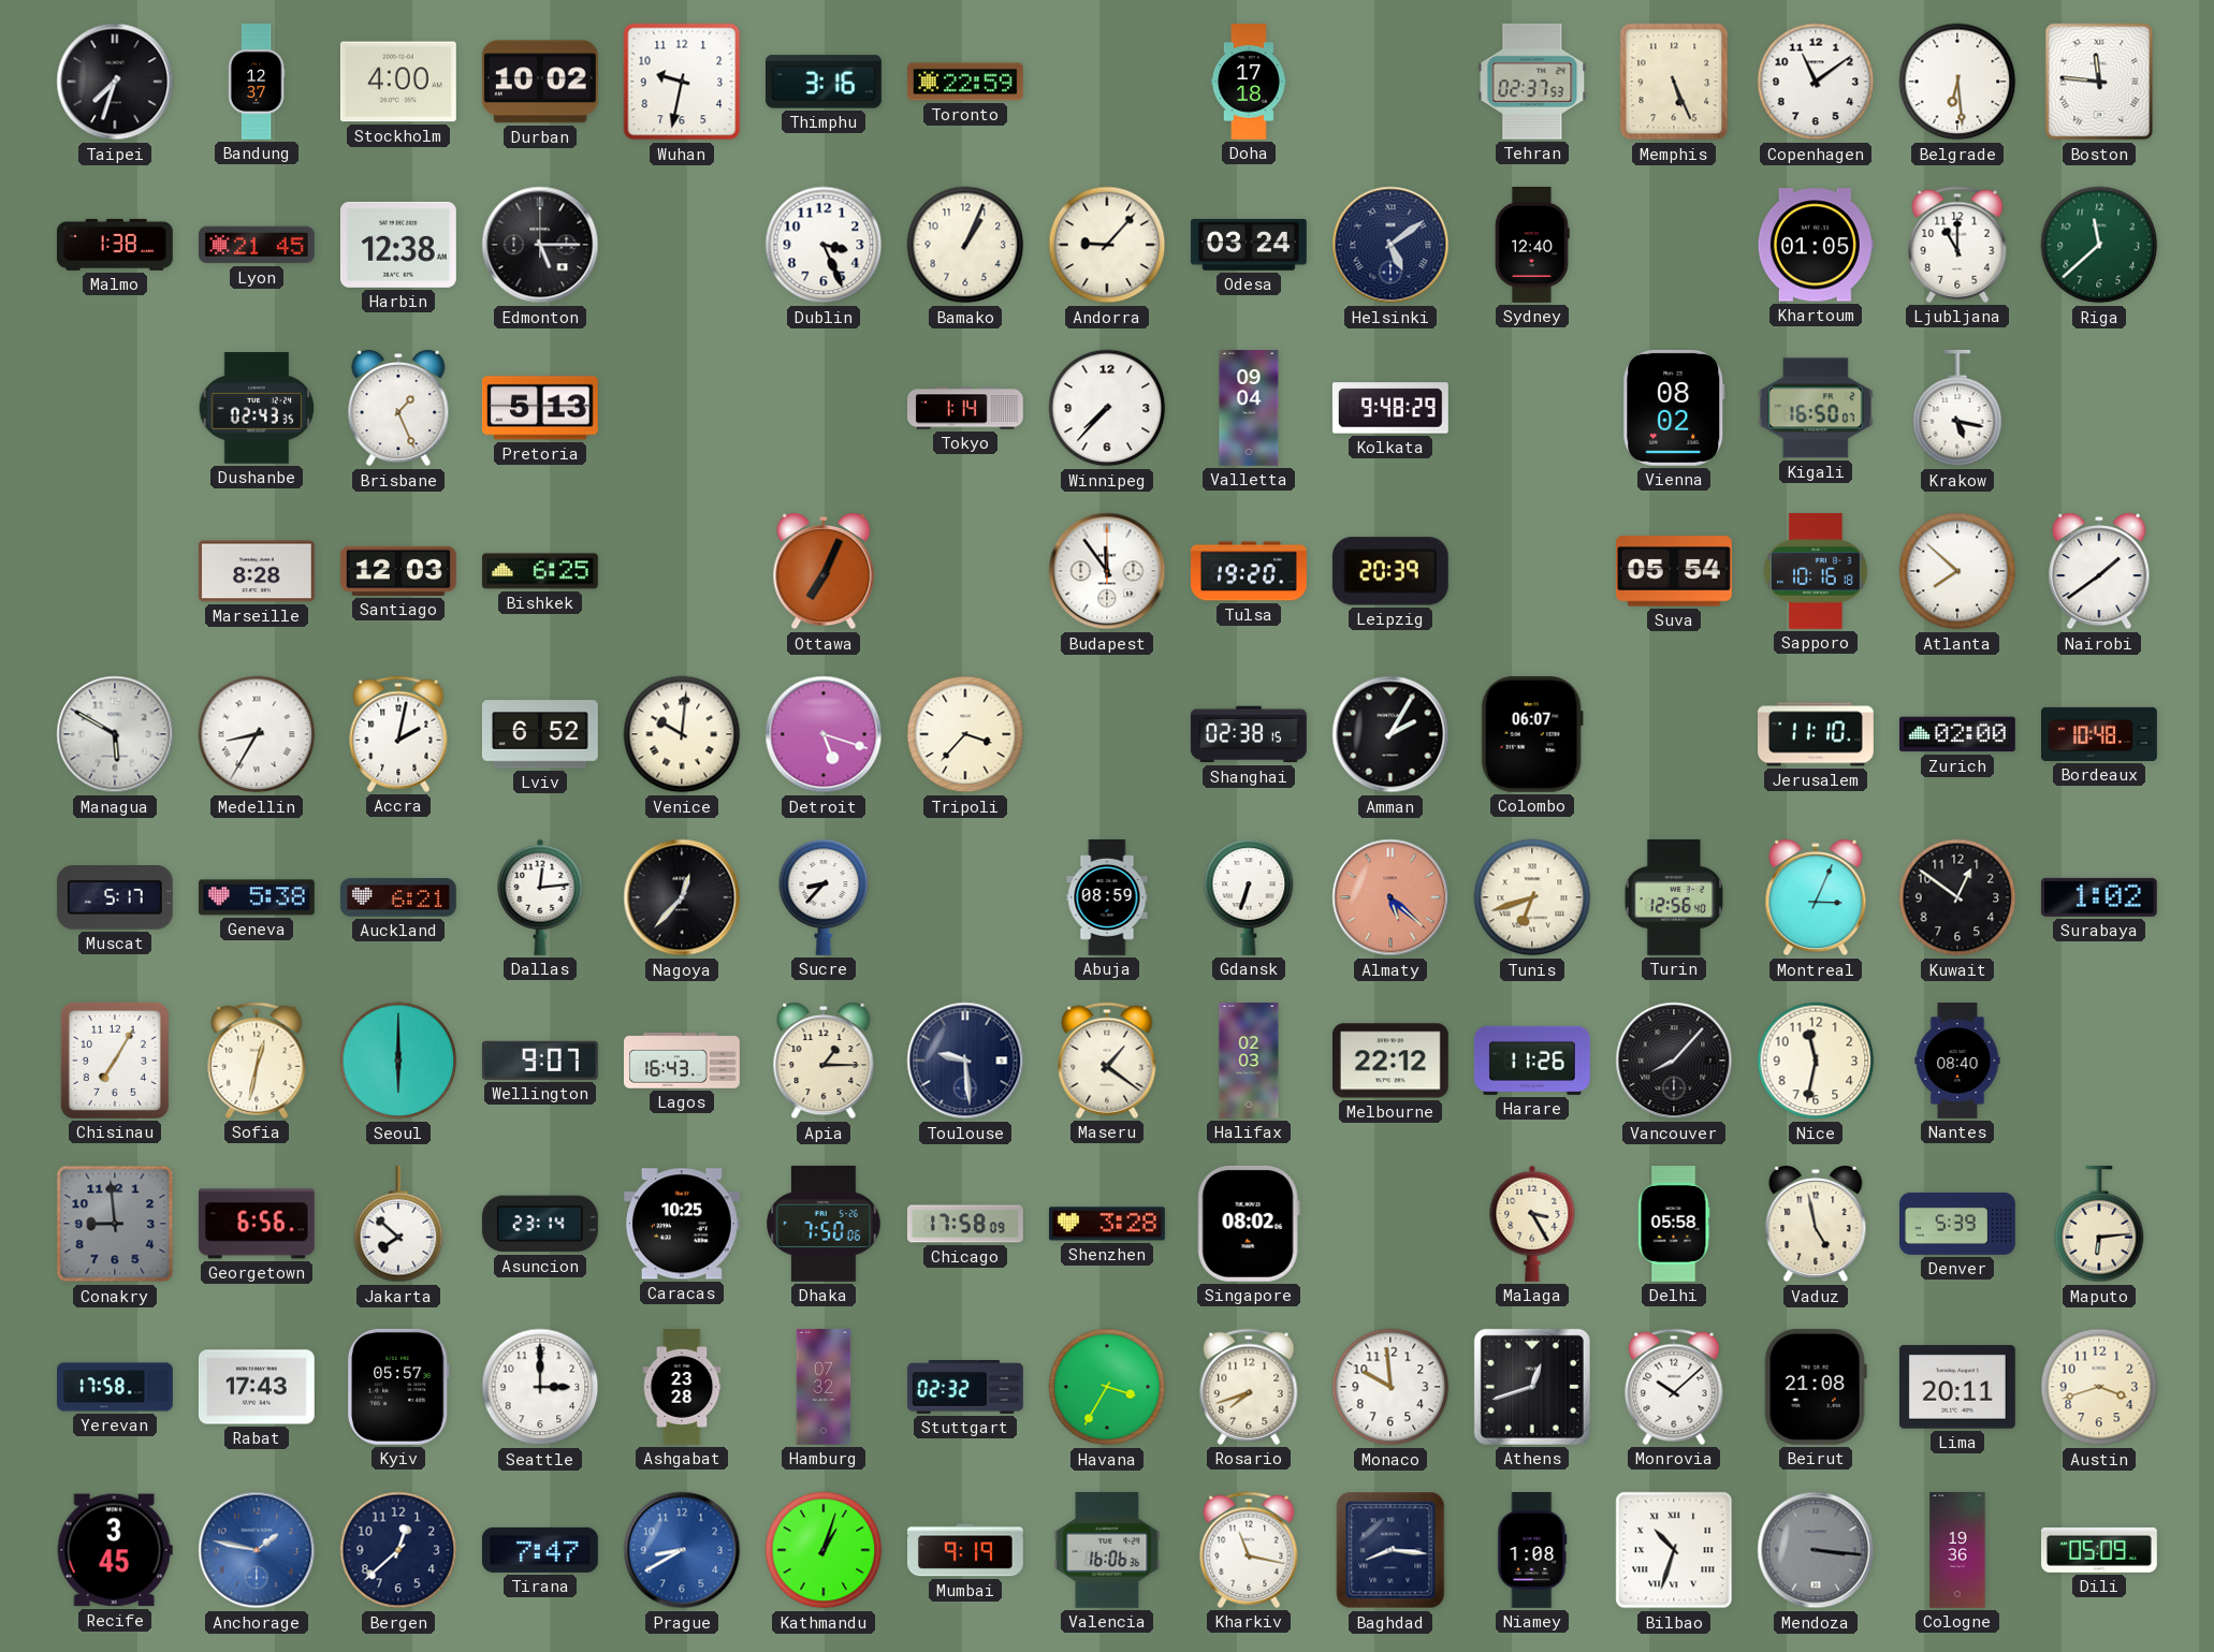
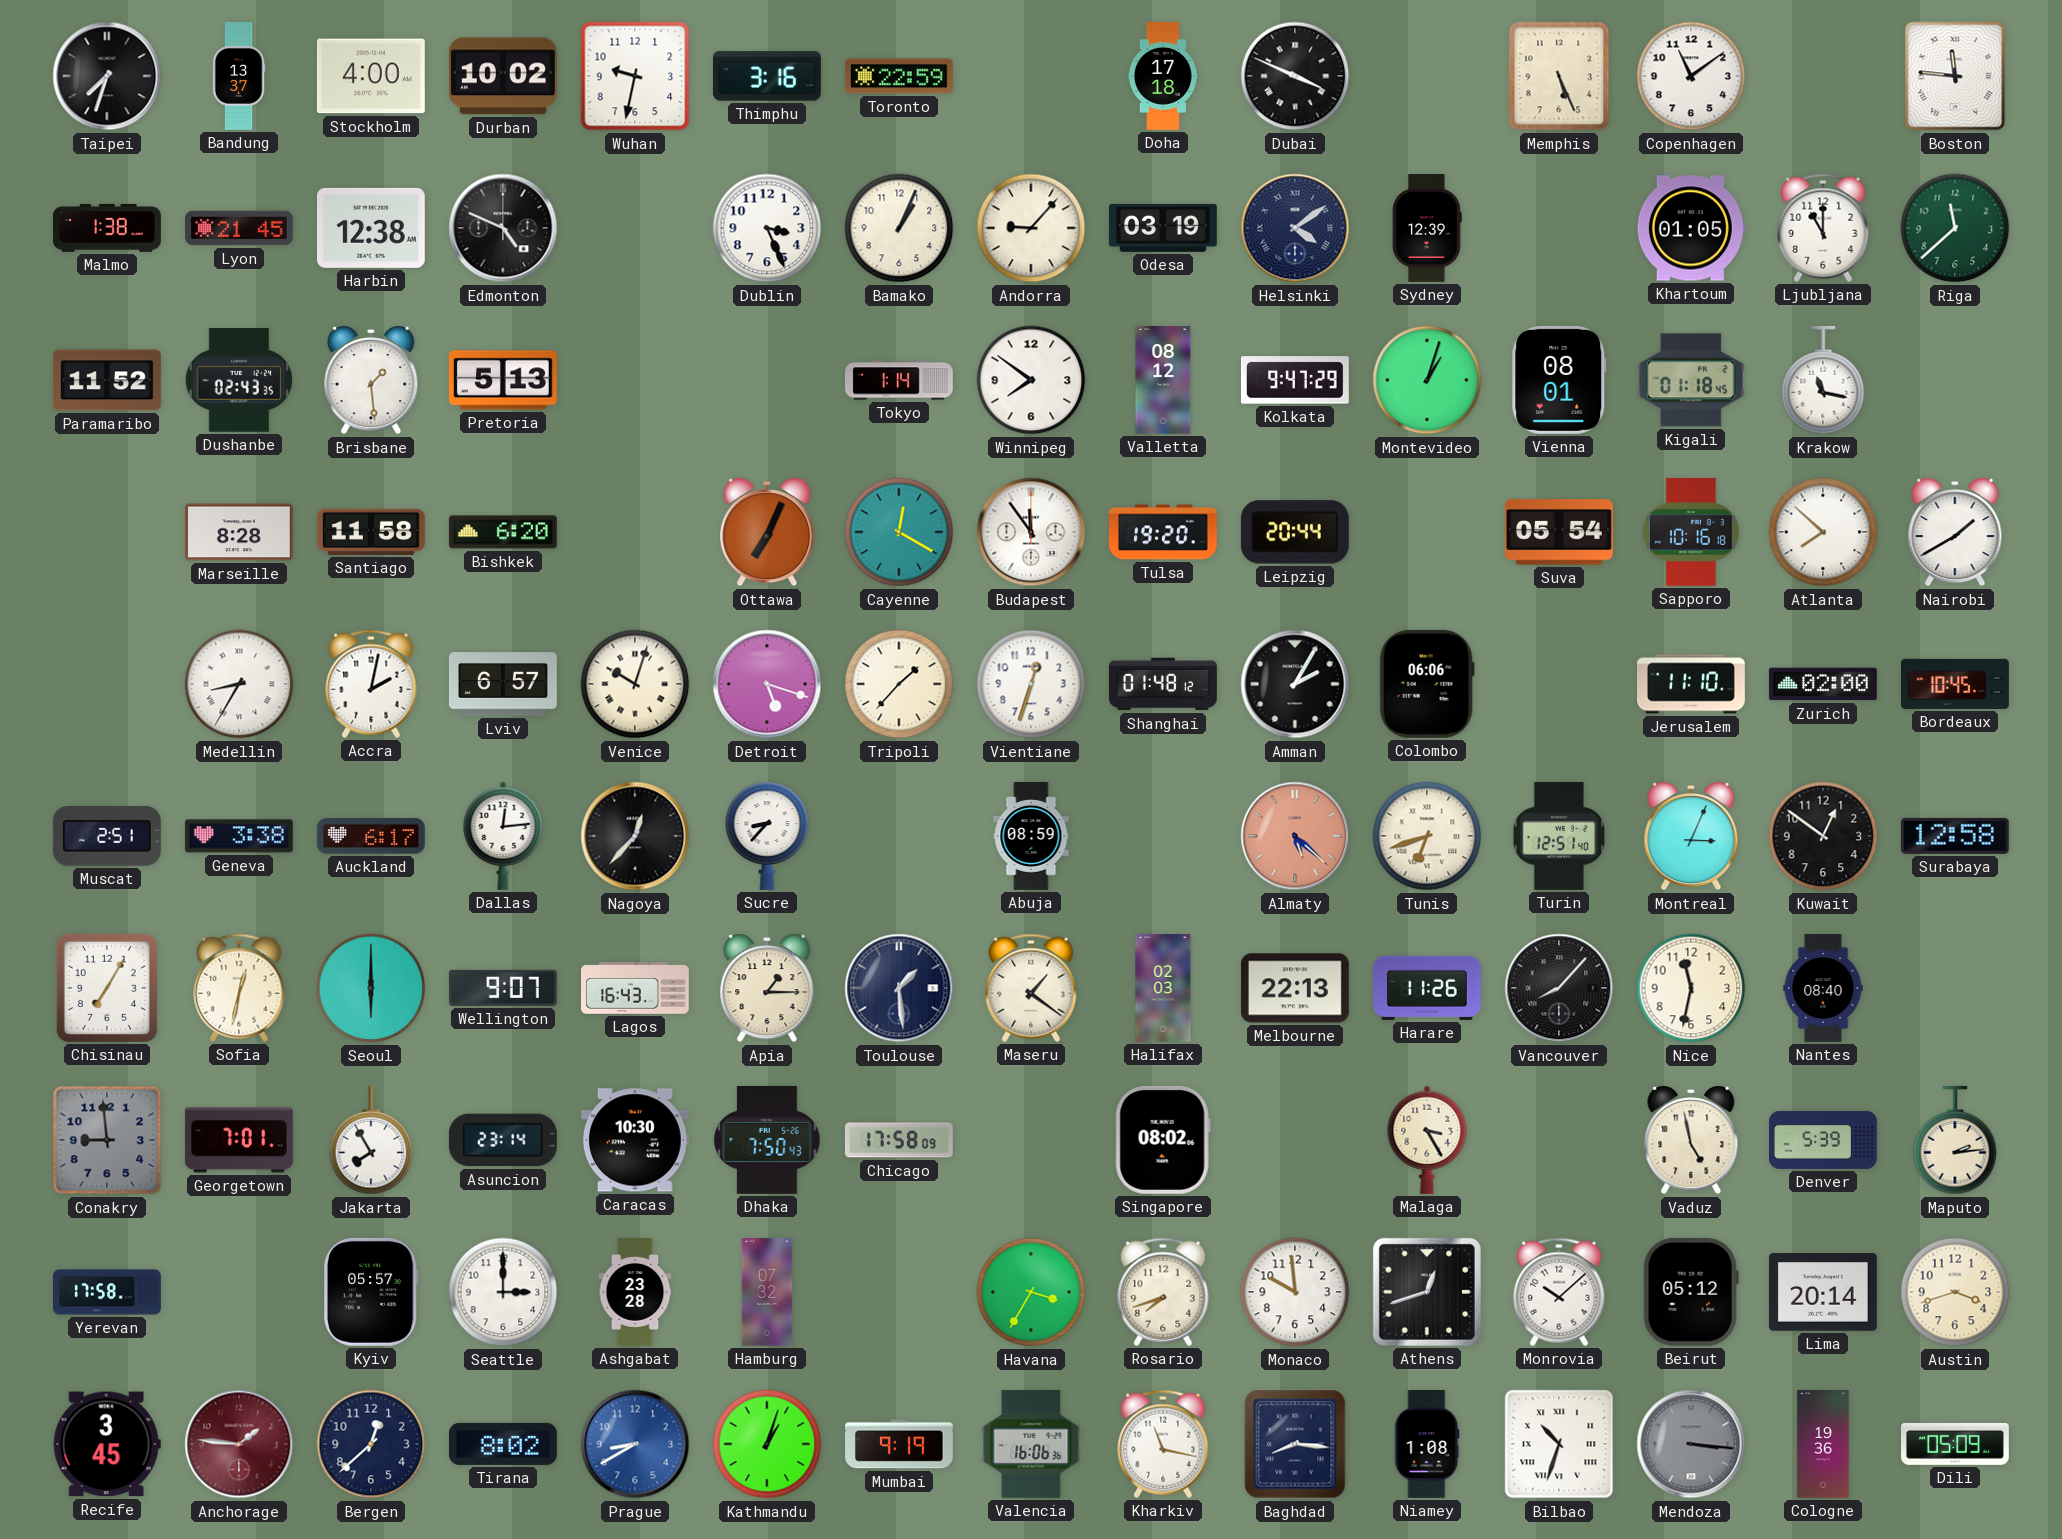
Bandung: 12:37 -> 13:37 (239, 76)
Dubai: none -> 3:49 (1295, 76)
Tehran: 02:37 -> none (1532, 82)
Belgrade: 6:29 -> none (1957, 82)
Edmonton: 5:15 -> 4:49 (503, 228)
Odesa: 03:24 -> 03:19 (1163, 228)
Helsinki: 5:09 -> 4:09 (1295, 228)
Sydney: 12:40 -> 12:39 (1427, 229)
Paramaribo: none -> 11:52 (107, 380)
Brisbane: 1:26 -> 1:29 (371, 380)
Winnipeg: 7:37 -> 7:51 (1031, 380)
Valletta: 09:04 -> 08:12 (1163, 381)
Kolkata: 9:48 -> 9:47 (1295, 380)
Montevideo: none -> 1:03 (1427, 380)
Vienna: 08:02 -> 08:01 (1559, 380)
Kigali: 16:50 -> 01:18 (1691, 380)
Krakow: 5:17 -> 11:17 (1823, 380)
Santiago: 12:03 -> 11:58 (372, 532)
Bishkek: 6:25 -> 6:20 (503, 532)
Cayenne: none -> 12:20 (899, 532)
Leipzig: 20:39 -> 20:44 (1295, 532)
Nairobi: 1:39 -> 1:40 (1955, 532)
Managua: 5:50 -> none (115, 734)
Lviv: 6:52 -> 6:57 (503, 684)
Venice: 10:01 -> 10:03 (635, 684)
Tripoli: 3:37 -> 1:37 (899, 684)
Vientiane: none -> 12:33 (1031, 684)
Shanghai: 02:38 -> 01:48 (1163, 684)
Colombo: 06:07 -> 06:06 (1427, 684)
Bordeaux: 10:48 -> 10:45 (1956, 684)
Muscat: 5:17 -> 2:51 (107, 837)
Geneva: 5:38 -> 3:38 (239, 836)
Auckland: 6:21 -> 6:17 (371, 836)
Gdansk: 6:33 -> none (1249, 897)
Turin: 12:56 -> 12:51 (1559, 836)
Surabaya: 1:02 -> 12:58 (1955, 836)
Toulouse: 9:29 -> 1:29 (899, 988)
Melbourne: 22:12 -> 22:13 (1295, 988)
Georgetown: 6:56 -> 7:01 (239, 1140)
Jakarta: 7:52 -> 7:55 (371, 1140)
Caracas: 10:25 -> 10:30 (635, 1140)
Dhaka: 7:50:06 -> 7:50:43 (767, 1140)
Shenzhen: 3:28 -> none (1107, 1224)
Delhi: 05:58 -> none (1674, 1225)
Maputo: 6:14 -> 2:14 (1955, 1140)
Rabat: 17:43 -> none (257, 1387)
Stuttgart: 02:32 -> none (966, 1387)
Beirut: 21:08 -> 05:12 (1691, 1292)
Lima: 20:11 -> 20:14 (1823, 1292)
Anchorage: 1:47 -> 1:46 (239, 1444)
Anchorage dial: blue -> burgundy (239, 1444)
Tirana: 7:47 -> 8:02 (503, 1444)
